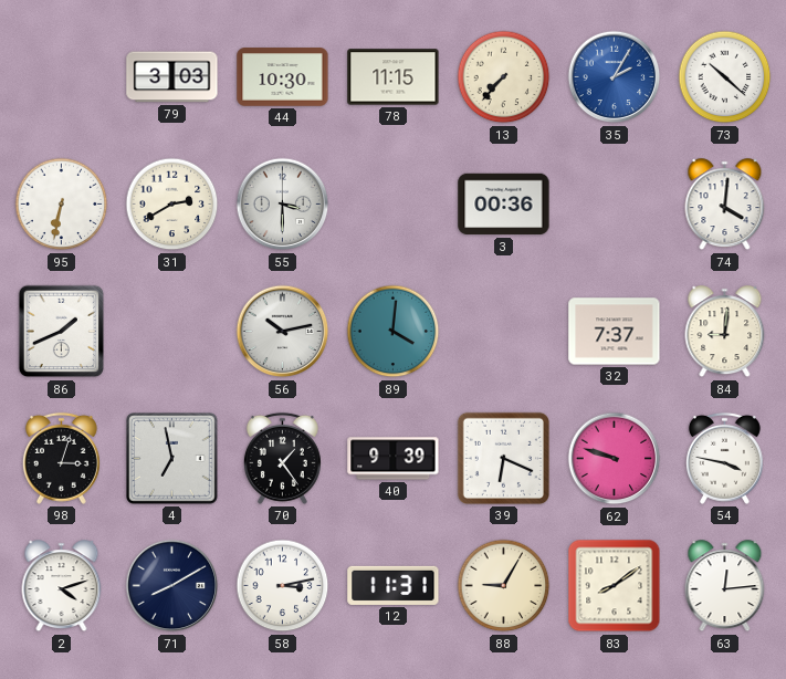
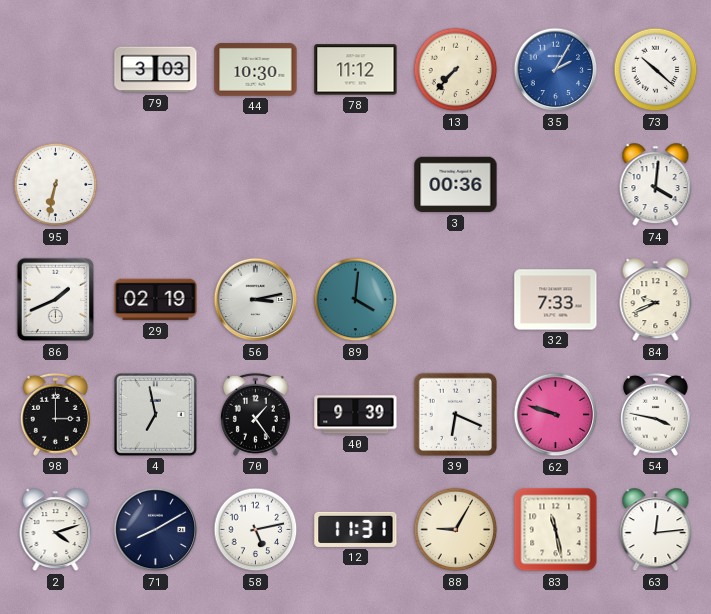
78: 11:15 -> 11:12 (356, 70)
31: 2:40 -> none (172, 205)
55: 3:30 -> none (283, 205)
29: none -> 02:19 (156, 300)
56: 10:13 -> 3:13 (256, 300)
32: 7:37 -> 7:33 (556, 300)
84: 9:01 -> 9:41 (656, 300)
98: 3:03 -> 3:00 (55, 414)
58: 3:13 -> 5:13 (256, 530)
83: 8:09 -> 11:28 (556, 530)
